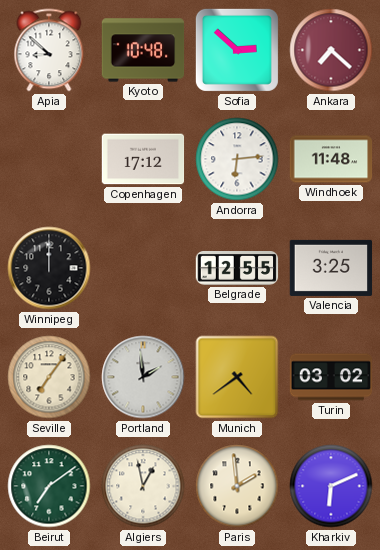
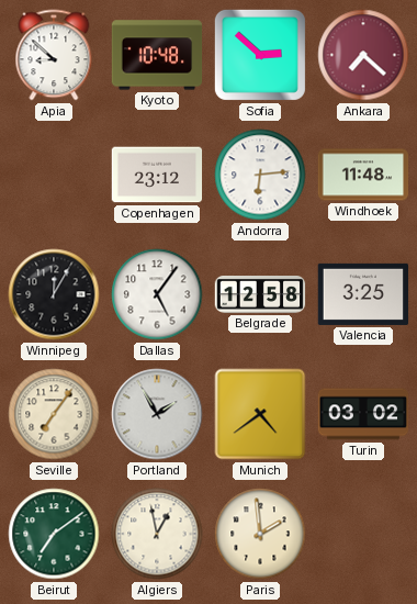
Copenhagen: 17:12 -> 23:12 (157, 175)
Winnipeg: 12:00 -> 12:05 (54, 294)
Dallas: none -> 5:06 (157, 294)
Belgrade: 12:55 -> 12:58 (260, 295)
Portland: 1:59 -> 1:55 (157, 414)
Kharkiv: 6:11 -> none (331, 486)
